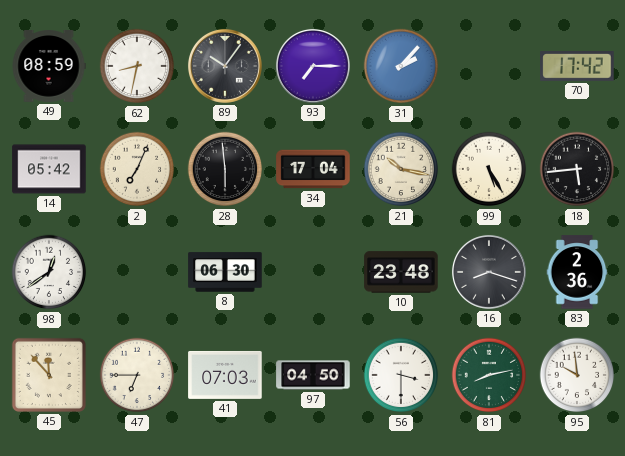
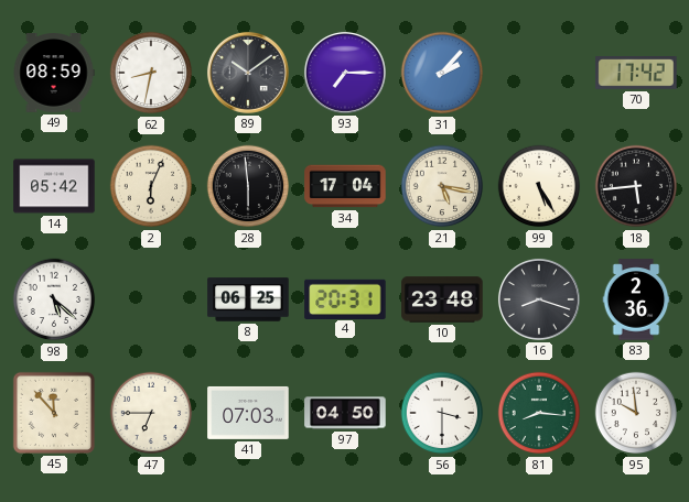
89: 10:06 -> 10:09 (248, 73)
2: 7:04 -> 6:04 (151, 186)
21: 10:17 -> 5:17 (442, 186)
98: 12:39 -> 5:22 (54, 299)
8: 06:30 -> 06:25 (248, 299)
4: none -> 20:31 (345, 298)
81: 8:13 -> 8:16 (539, 413)
